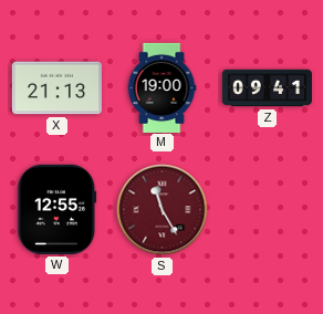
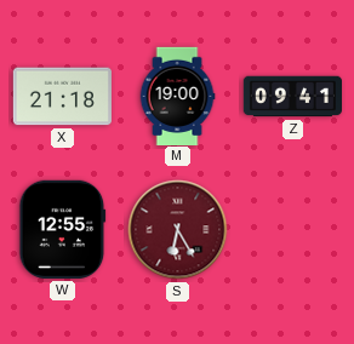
X: 21:13 -> 21:18 (62, 97)
S: 11:25 -> 6:25 (178, 230)
